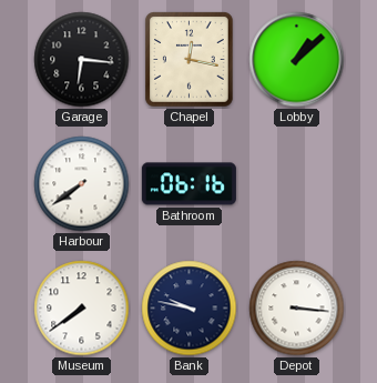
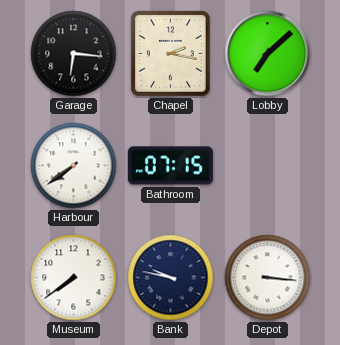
Chapel: 12:17 -> 2:17 (171, 54)
Lobby: 1:08 -> 7:08 (268, 54)
Bathroom: 06:16 -> 07:15 (170, 166)
